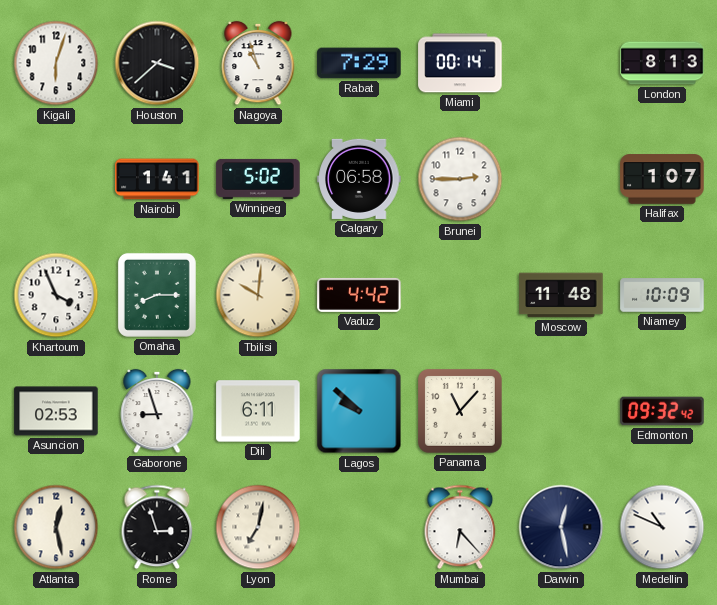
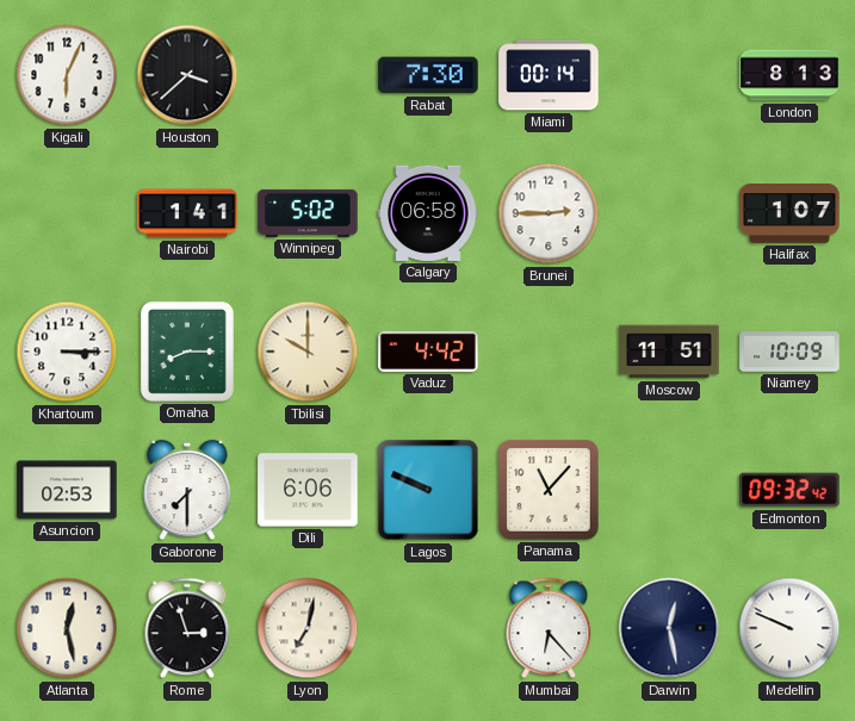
Kigali: 6:03 -> 6:04 (67, 75)
Nagoya: 10:57 -> none (258, 63)
Rabat: 7:29 -> 7:30 (428, 75)
Khartoum: 3:56 -> 3:15 (67, 352)
Tbilisi: 10:01 -> 10:00 (308, 352)
Moscow: 11:48 -> 11:51 (669, 352)
Gaborone: 8:57 -> 7:30 (187, 490)
Dili: 6:11 -> 6:06 (308, 490)
Lagos: 9:52 -> 9:49 (428, 490)
Medellin: 10:49 -> 9:49 (789, 628)
